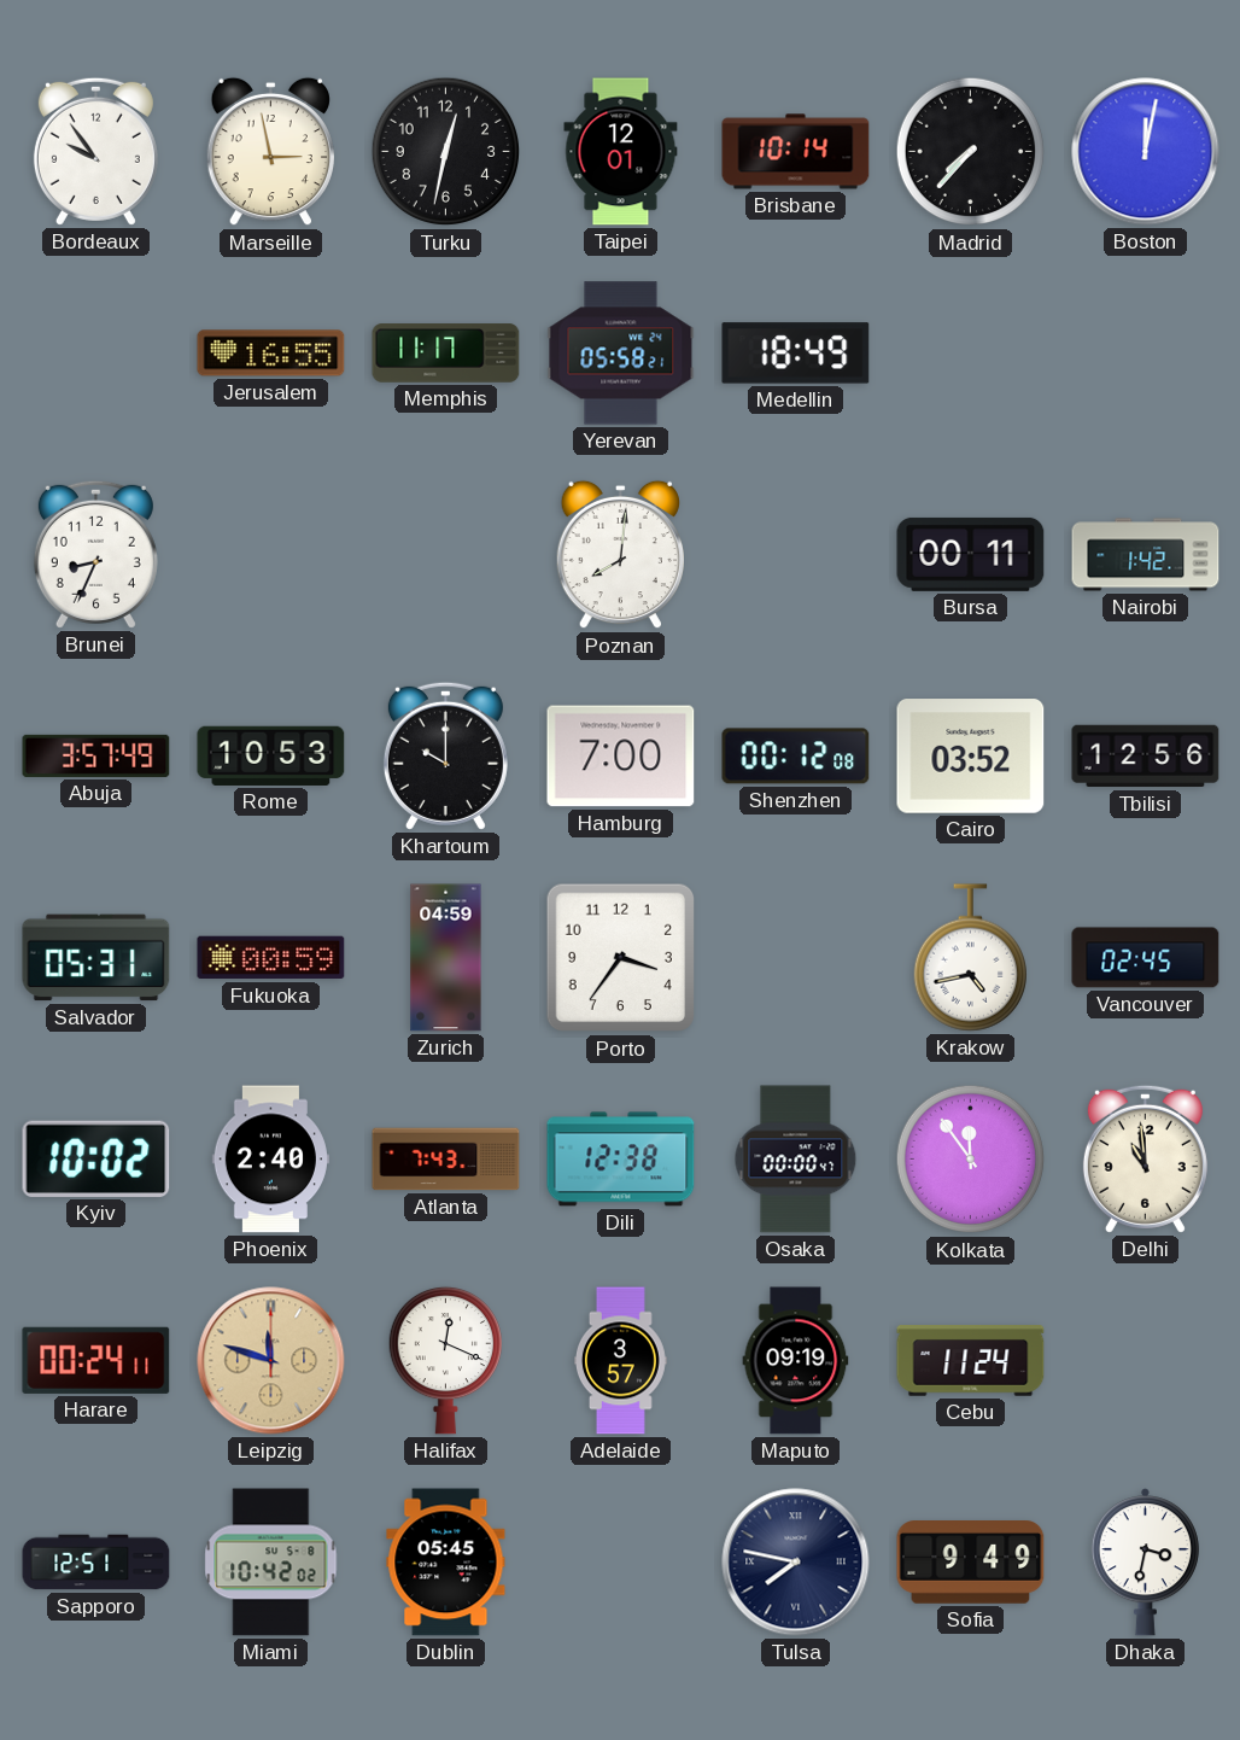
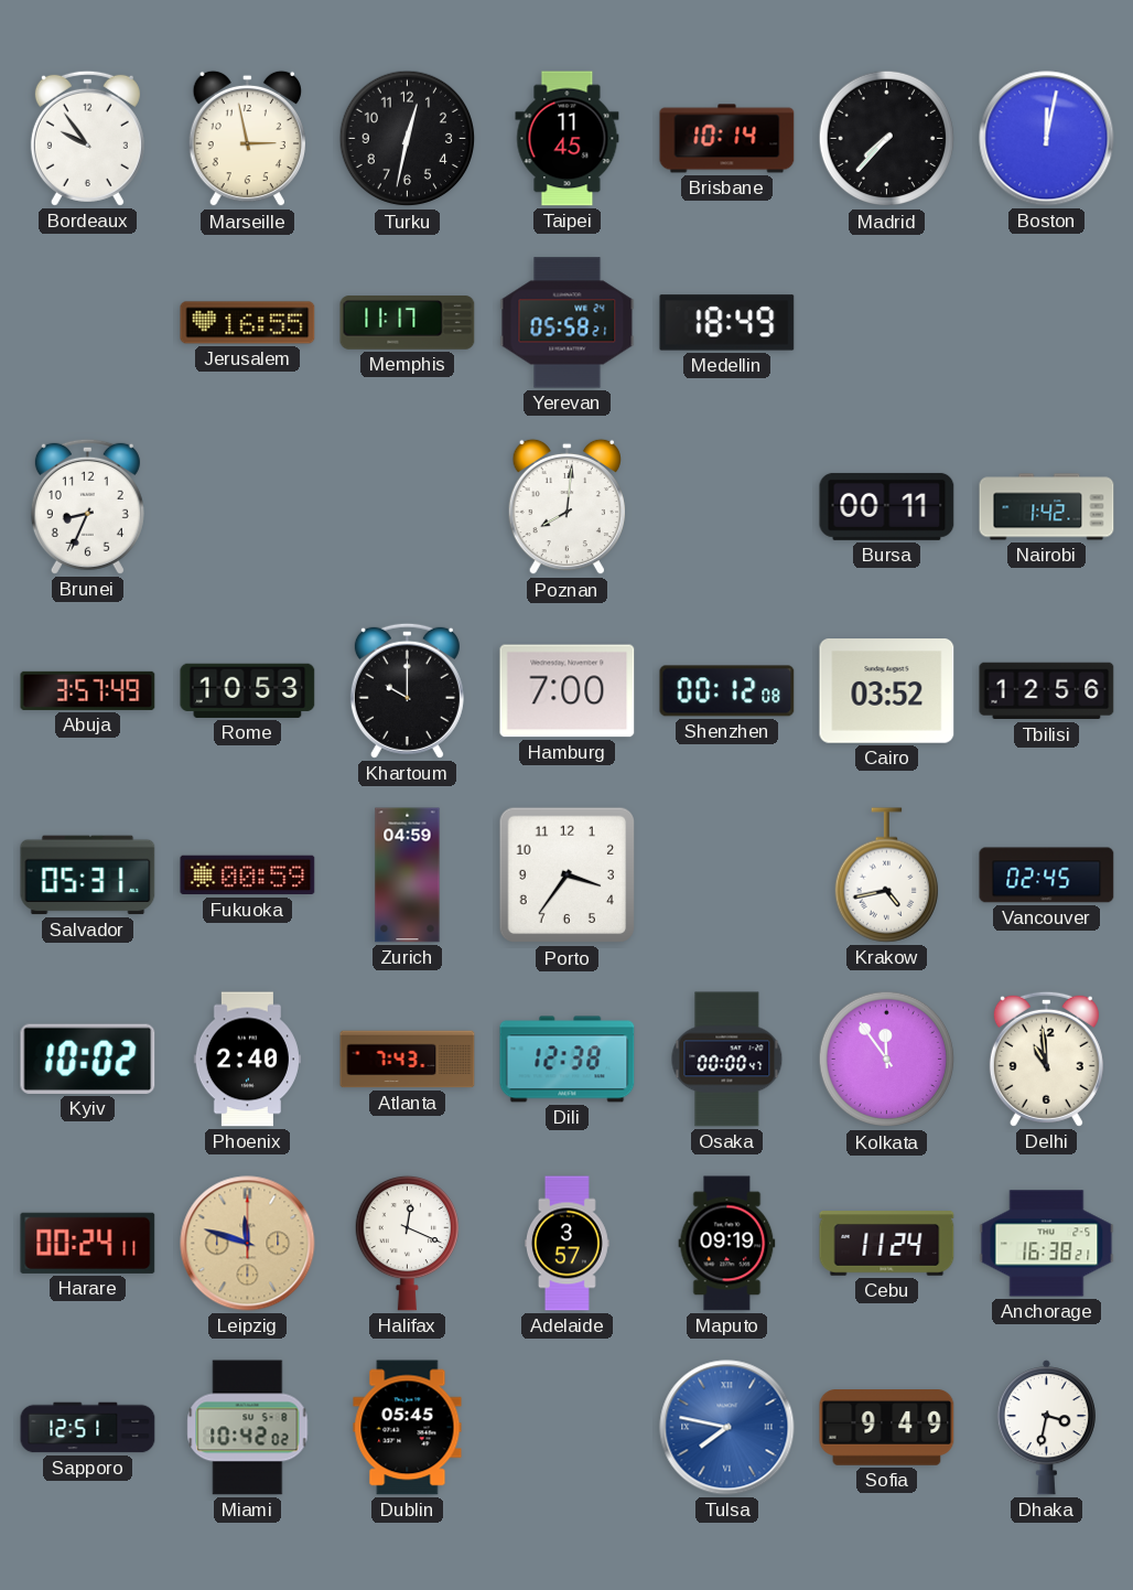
Taipei: 12:01 -> 11:45 (568, 139)
Anchorage: none -> 16:38 (1047, 1244)
Tulsa dial: navy -> blue (727, 1428)
